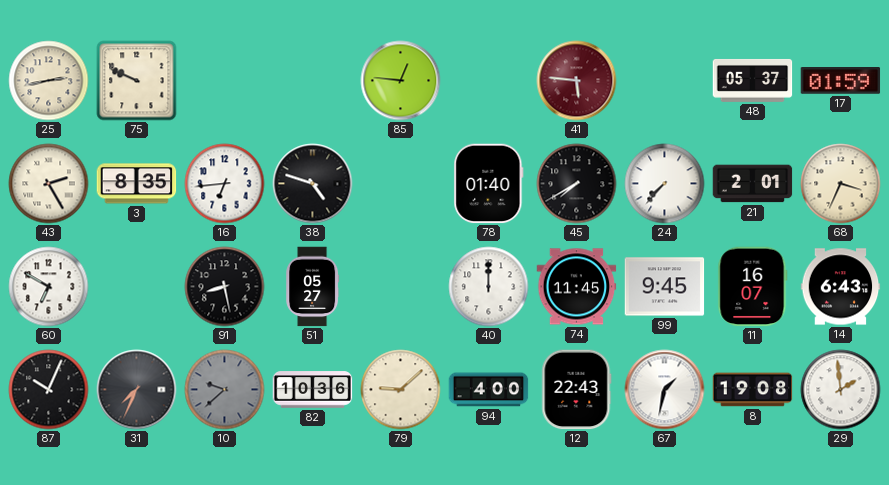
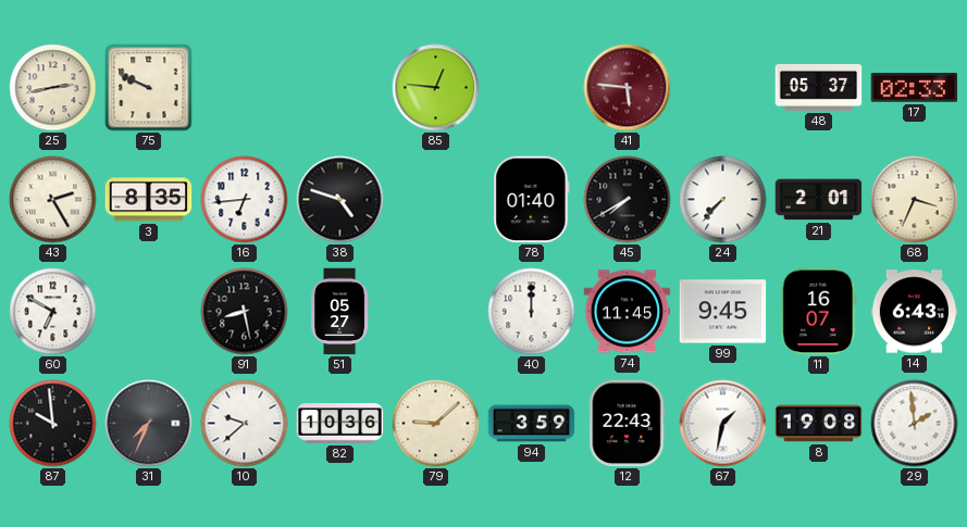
17: 01:59 -> 02:33 (915, 88)
87: 10:04 -> 9:59 (53, 424)
10 dial: grey -> white (245, 424)
94: 4:00 -> 3:59 (532, 424)
